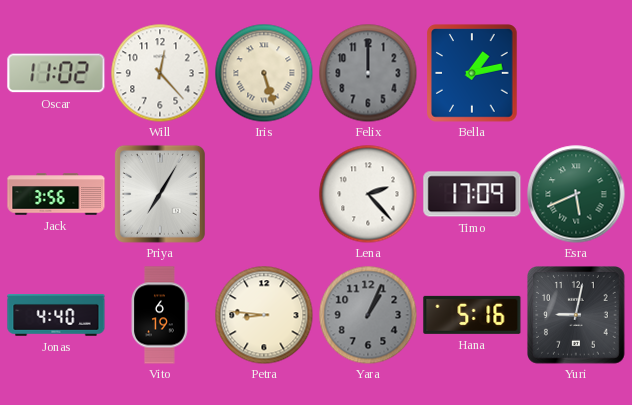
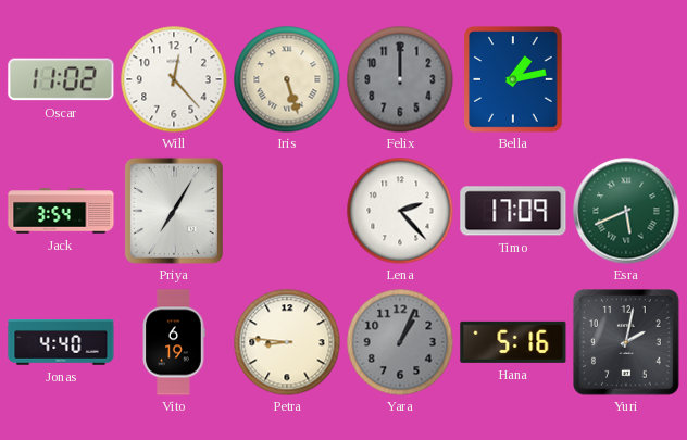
Jack: 3:56 -> 3:54 (61, 211)
Yuri: 9:02 -> 2:02 (627, 343)
